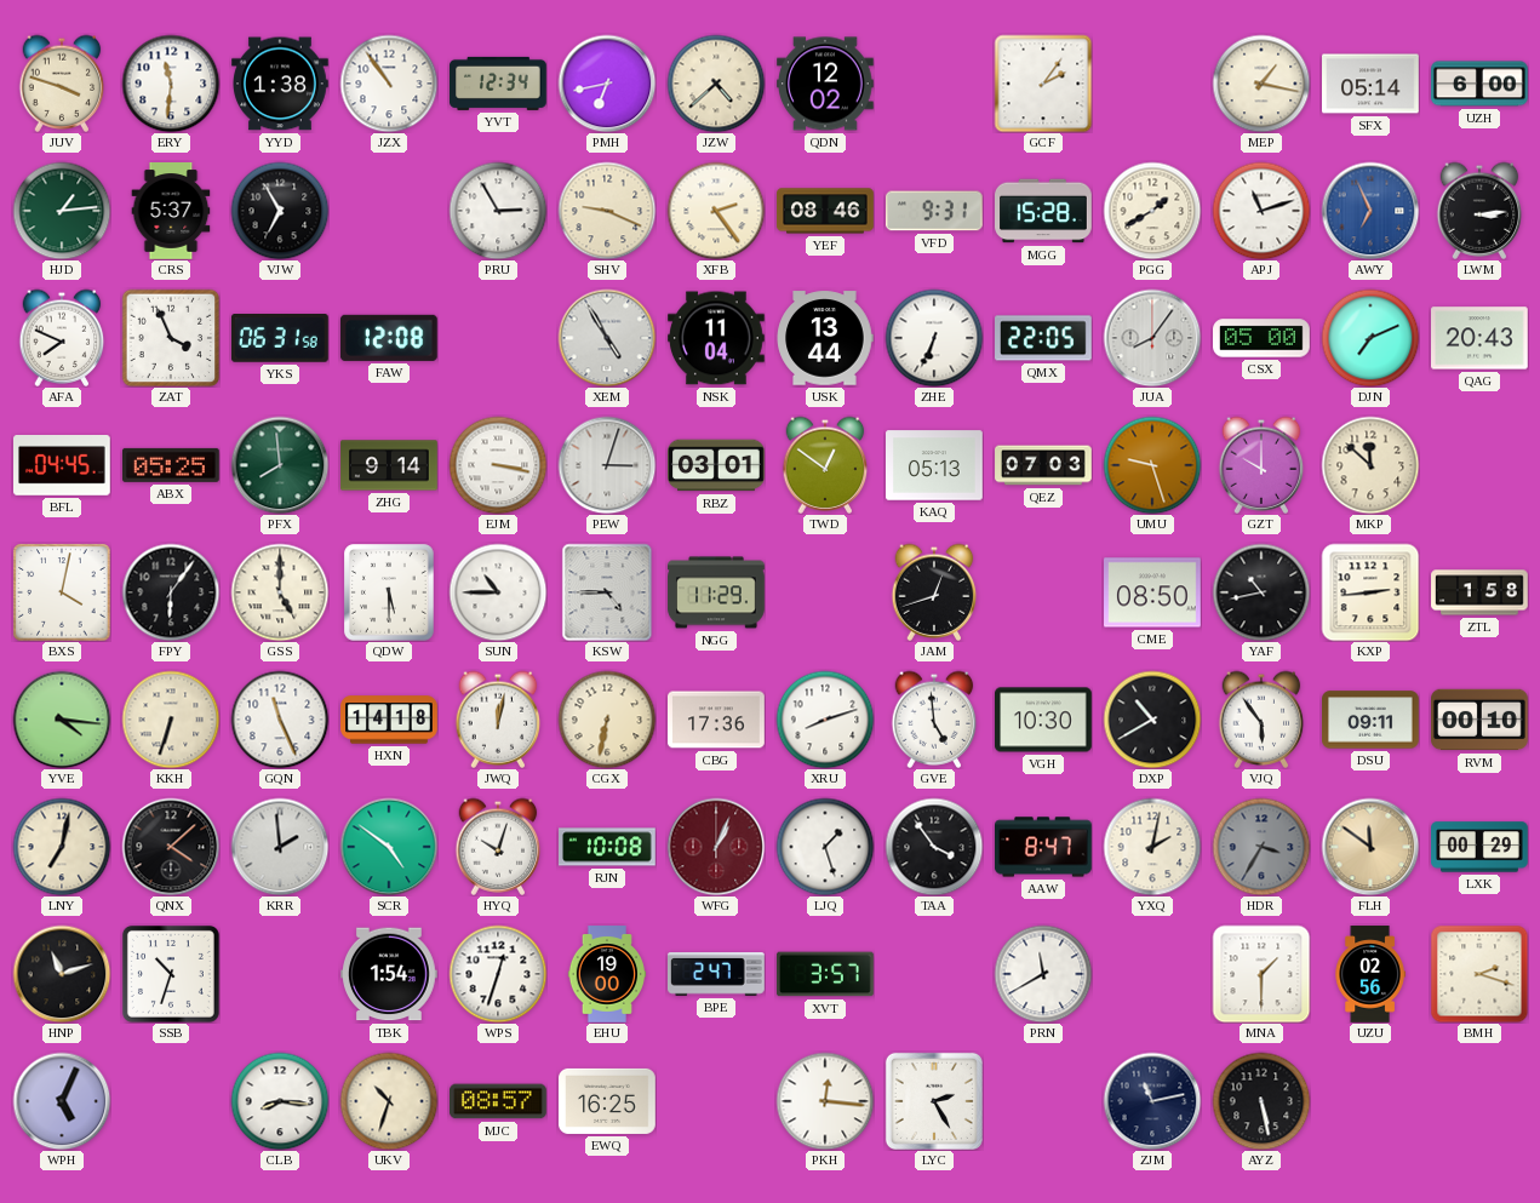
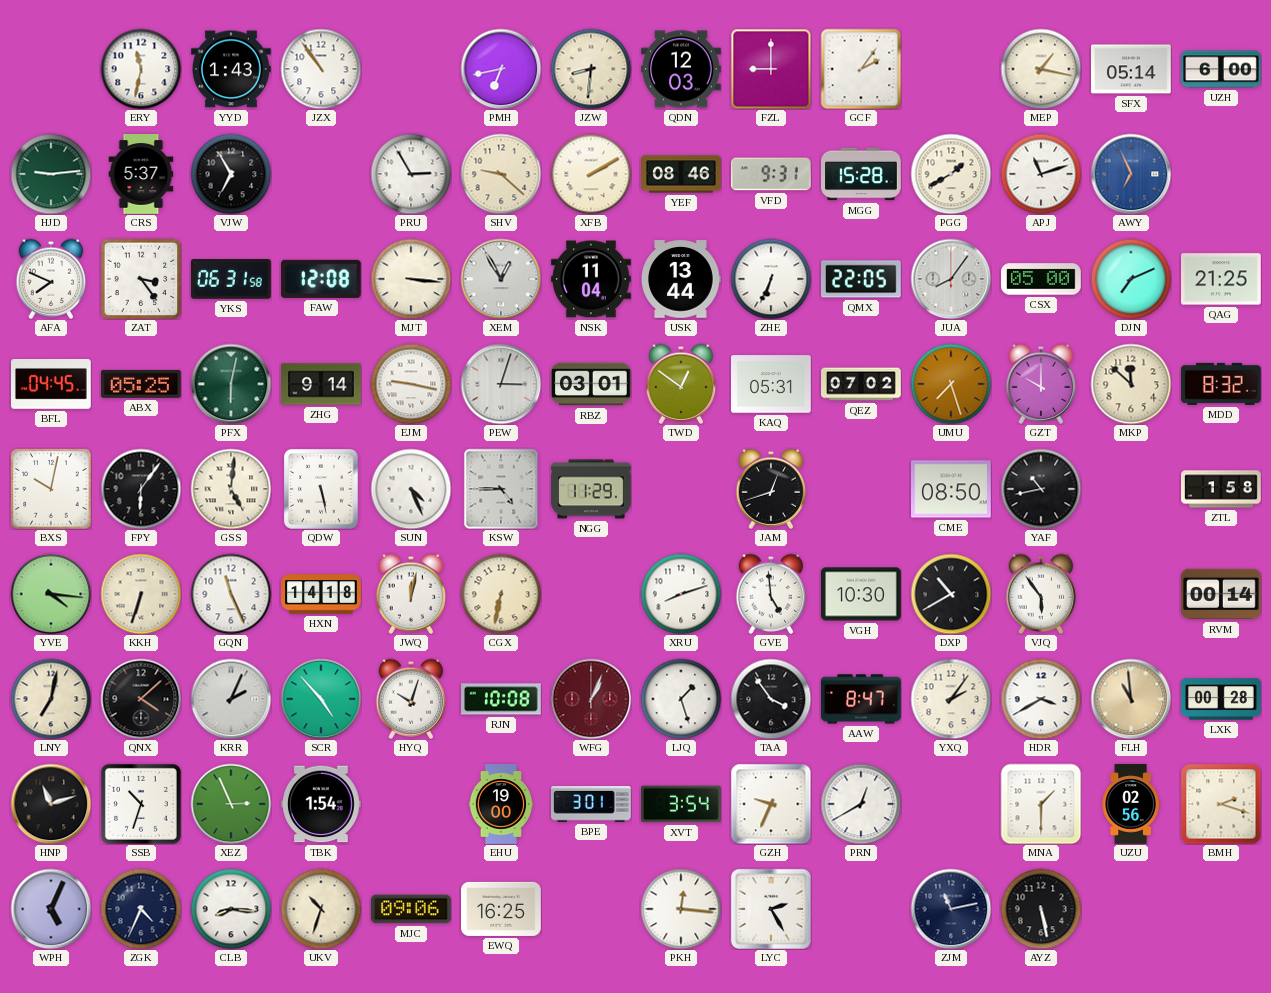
JUV: 3:48 -> none (62, 84)
ERY: 11:31 -> 11:32 (141, 69)
YYD: 1:38 -> 1:43 (232, 69)
YVT: 12:34 -> none (499, 84)
JZW: 4:38 -> 8:31 (591, 69)
QDN: 12:02 -> 12:03 (682, 69)
FZL: none -> 9:00 (771, 69)
HJD: 1:14 -> 9:14 (51, 174)
SHV: 9:19 -> 9:22 (501, 174)
XFB: 2:24 -> 2:10 (591, 174)
LWM: 3:14 -> none (1479, 211)
ZAT: 3:56 -> 3:24 (141, 279)
MJT: none -> 3:16 (411, 279)
XEM: 4:55 -> 12:55 (501, 279)
QAG: 20:43 -> 21:25 (1222, 279)
PFX: 7:59 -> 6:02 (231, 384)
EJM: 3:17 -> 9:17 (411, 384)
KAQ: 05:13 -> 05:31 (772, 384)
QEZ: 07:03 -> 07:02 (861, 384)
UMU: 9:27 -> 7:27 (951, 384)
MDD: none -> 8:32 (1222, 384)
BXS: 4:02 -> 10:02 (51, 489)
GSS: 5:00 -> 5:01 (231, 489)
QDW: 5:30 -> 5:28 (322, 489)
SUN: 10:45 -> 4:26 (411, 489)
KXP: 2:44 -> none (1370, 592)
CBG: 17:36 -> none (717, 720)
DSU: 09:11 -> none (1372, 720)
RVM: 00:10 -> 00:14 (1222, 594)
KRR: 1:59 -> 2:04 (231, 699)
SCR: 4:51 -> 4:53 (321, 699)
YXQ: 2:02 -> 2:06 (951, 699)
HDR: 3:35 -> 3:40 (1041, 699)
HDR dial: grey -> white (1041, 699)
FLH: 11:51 -> 10:59 (1131, 699)
LXK: 00:29 -> 00:28 (1221, 699)
XEZ: none -> 2:56 (231, 804)
WPS: 12:33 -> none (498, 974)
BPE: 2:47 -> 3:01 (592, 805)
XVT: 3:57 -> 3:54 (682, 804)
GZH: none -> 9:34 (771, 804)
PRN: 11:40 -> 12:40 (861, 804)
ZGK: none -> 4:34 (141, 909)
MJC: 08:57 -> 09:06 (412, 909)
